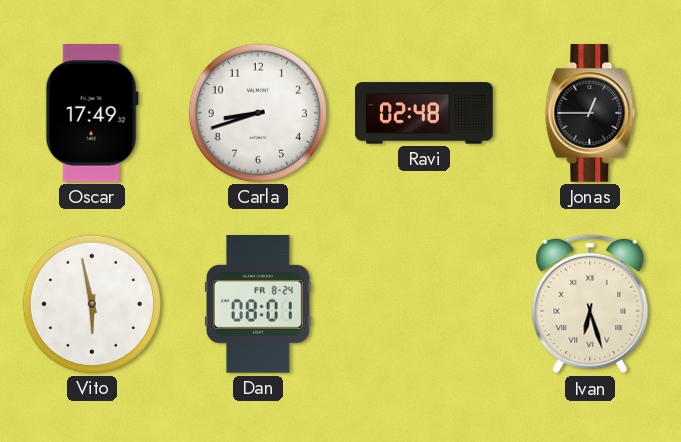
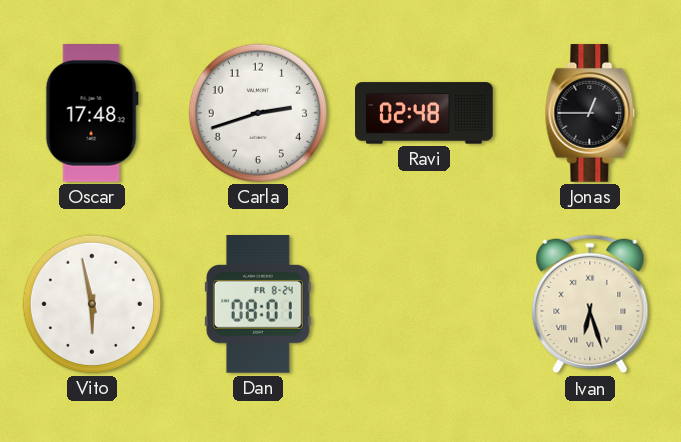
Oscar: 17:49 -> 17:48 (92, 114)
Carla: 8:42 -> 2:42 (258, 113)
